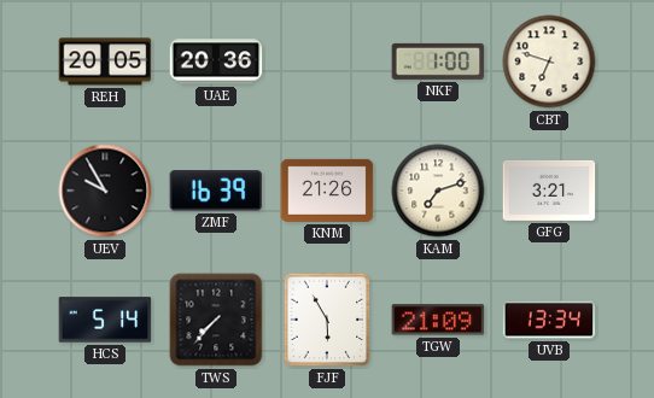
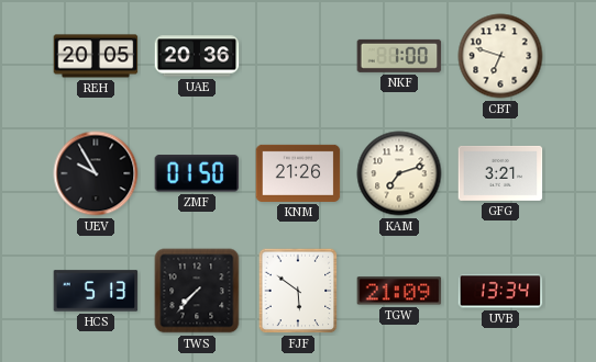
ZMF: 16:39 -> 01:50 (197, 173)
HCS: 5:14 -> 5:13 (96, 291)
FJF: 5:55 -> 5:51 (298, 291)
